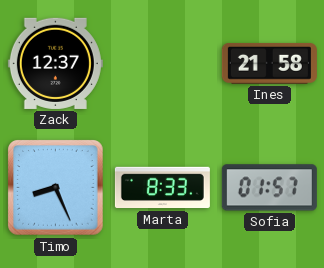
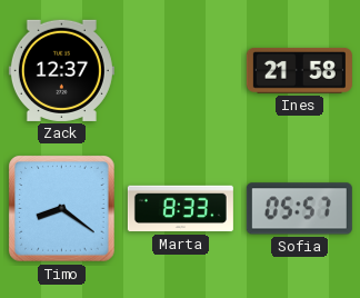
Timo: 8:26 -> 8:21 (62, 209)
Sofia: 01:57 -> 05:57 (299, 209)
